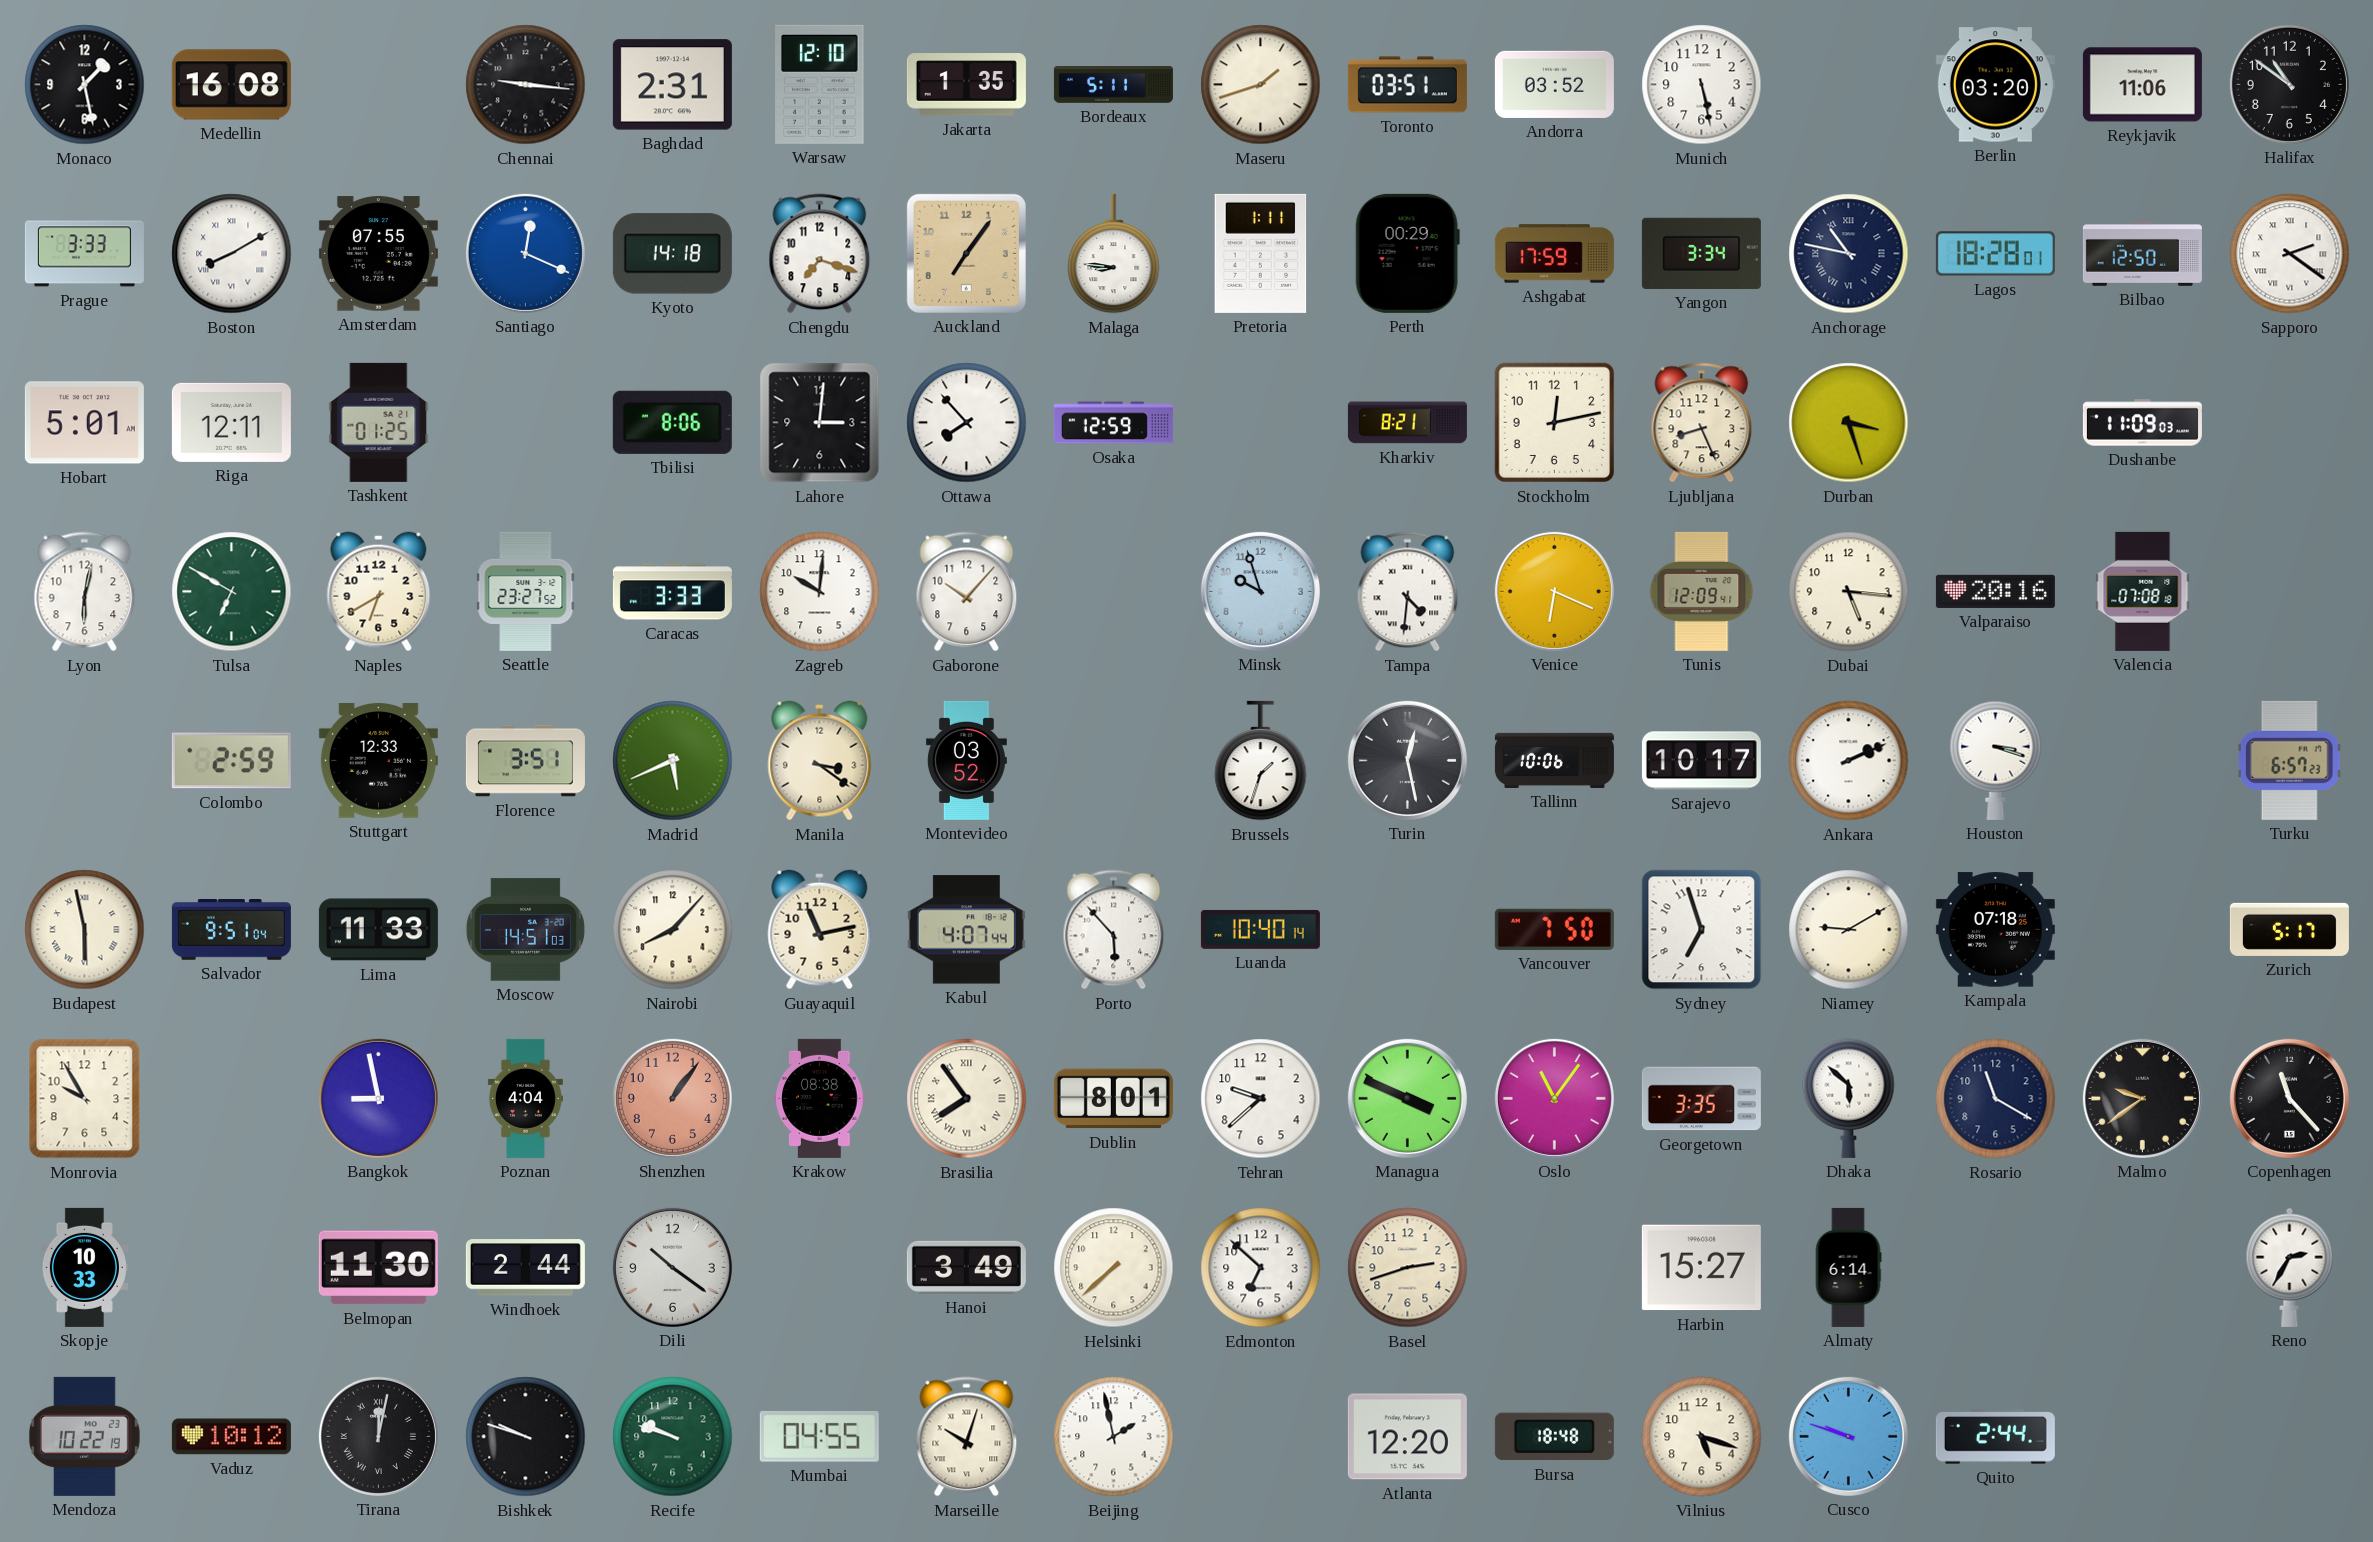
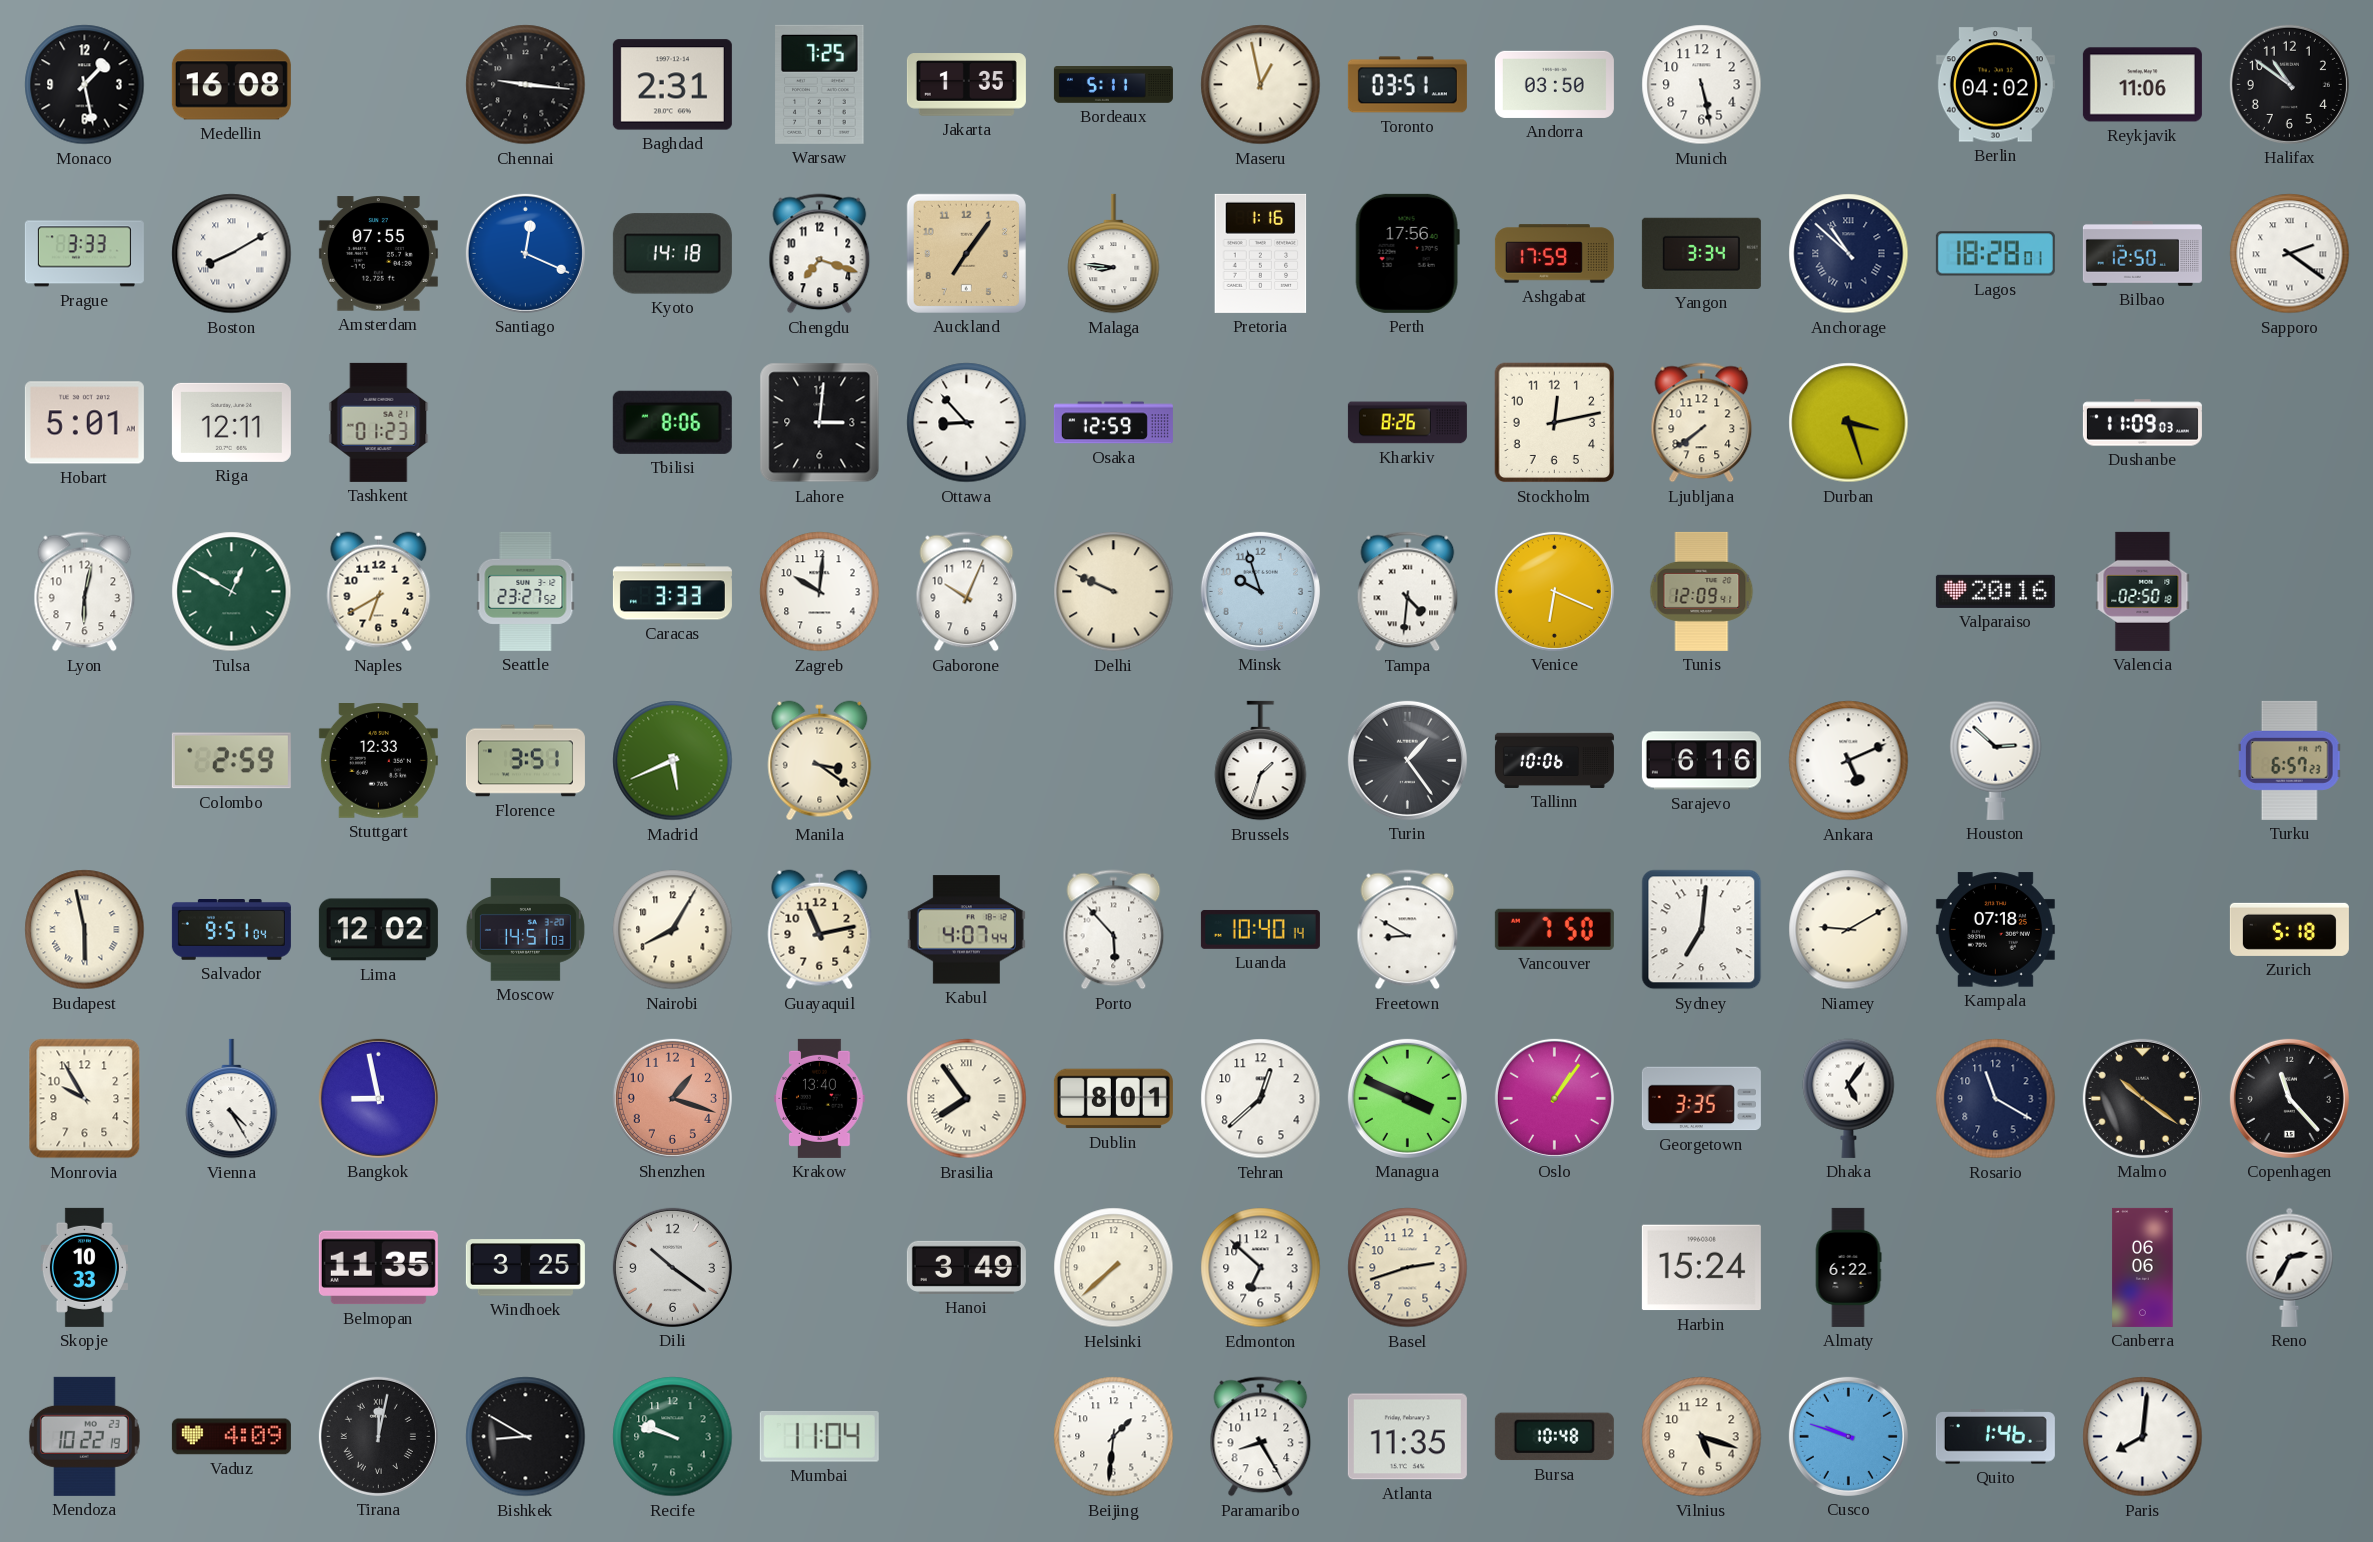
Warsaw: 12:10 -> 7:25 (820, 84)
Maseru: 1:42 -> 12:58 (1261, 85)
Andorra: 03:52 -> 03:50 (1554, 84)
Berlin: 03:20 -> 04:02 (1995, 85)
Pretoria: 1:11 -> 1:16 (1261, 253)
Perth: 00:29 -> 17:56 (1407, 253)
Anchorage: 10:47 -> 10:52 (1849, 254)
Tashkent: 01:25 -> 01:23 (379, 422)
Ottawa: 7:53 -> 8:53 (967, 423)
Kharkiv: 8:21 -> 8:26 (1407, 423)
Ljubljana: 8:26 -> 7:39 (1702, 423)
Tulsa: 6:50 -> 12:50 (232, 592)
Gaborone: 10:07 -> 10:04 (967, 592)
Delhi: none -> 9:49 (1114, 592)
Dubai: 5:16 -> none (1849, 592)
Valencia: 07:08 -> 02:50 (2143, 591)
Montevideo: 03:52 -> none (966, 760)
Turin: 12:28 -> 1:24 (1407, 760)
Sarajevo: 10:17 -> 6:16 (1701, 761)
Ankara: 2:11 -> 5:11 (1849, 761)
Houston: 3:18 -> 2:52 (1996, 760)
Lima: 11:33 -> 12:02 (378, 930)
Nairobi: 8:07 -> 8:05 (673, 930)
Freetown: none -> 8:50 (1408, 930)
Sydney: 6:57 -> 7:01 (1702, 930)
Zurich: 5:17 -> 5:18 (2289, 929)
Vienna: none -> 4:25 (232, 1099)
Poznan: 4:04 -> none (525, 1098)
Shenzhen: 1:06 -> 1:18 (672, 1098)
Krakow: 08:38 -> 13:40 (820, 1098)
Tehran: 9:38 -> 12:38 (1261, 1099)
Oslo: 11:06 -> 1:06 (1554, 1098)
Dhaka: 5:52 -> 5:06 (1849, 1098)
Malmo: 9:39 -> 10:21 (2142, 1098)
Belmopan: 11:30 -> 11:35 (378, 1268)
Windhoek: 2:44 -> 3:25 (525, 1268)
Harbin: 15:27 -> 15:24 (1701, 1268)
Almaty: 6:14 -> 6:22 (1848, 1267)
Canberra: none -> 06:06 (2143, 1267)
Vaduz: 10:12 -> 4:09 (231, 1437)
Bishkek: 9:48 -> 8:50 (526, 1437)
Mumbai: 04:55 -> 11:04 (819, 1436)
Marseille: 10:03 -> none (967, 1437)
Beijing: 1:58 -> 1:31 (1114, 1437)
Paramaribo: none -> 8:25 (1261, 1437)
Atlanta: 12:20 -> 11:35 (1407, 1437)
Bursa: 18:48 -> 10:48 (1554, 1437)
Quito: 2:44 -> 1:46 (1995, 1437)
Paris: none -> 8:01 (2143, 1437)
